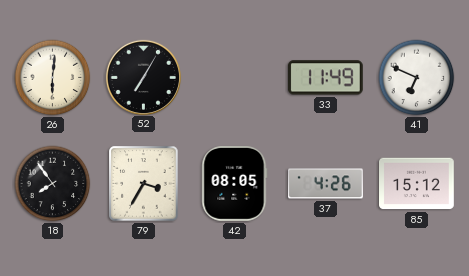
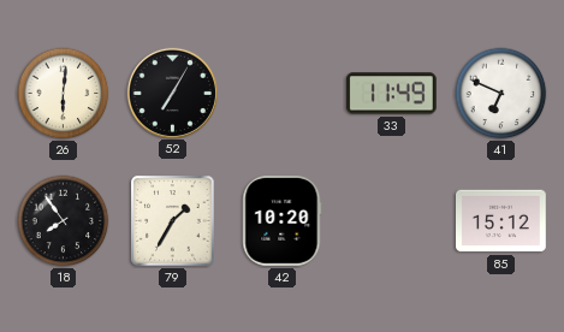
79: 3:35 -> 1:35 (173, 221)
42: 08:05 -> 10:20 (283, 221)
37: 4:26 -> none (326, 184)
